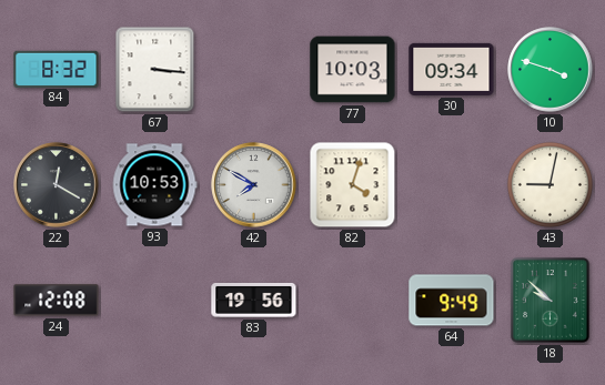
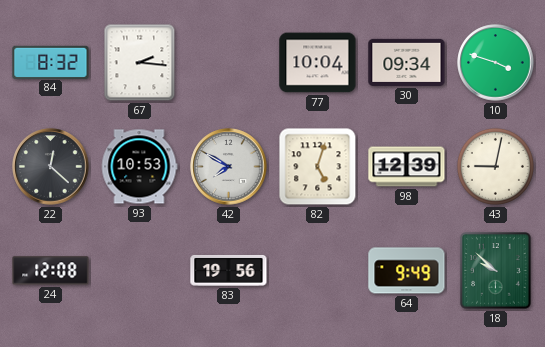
67: 3:16 -> 2:16 (140, 63)
77: 10:03 -> 10:04 (318, 63)
22: 12:20 -> 12:22 (51, 167)
82: 4:03 -> 5:03 (318, 167)
98: none -> 12:39 (407, 167)
